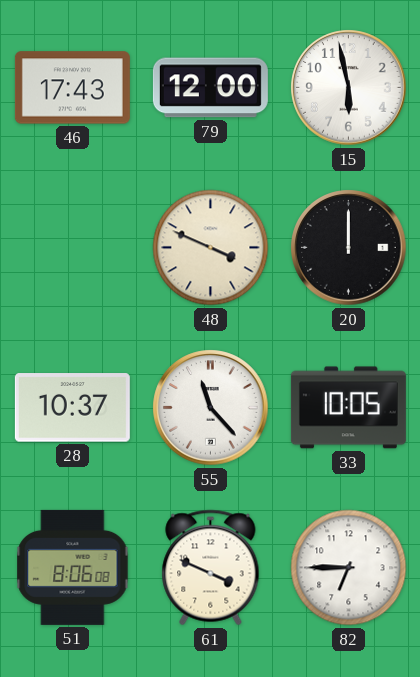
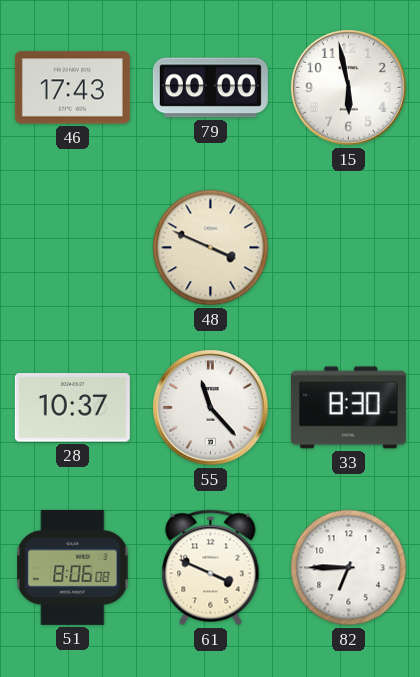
79: 12:00 -> 00:00 (210, 88)
20: 12:00 -> none (349, 248)
33: 10:05 -> 8:30 (348, 408)
